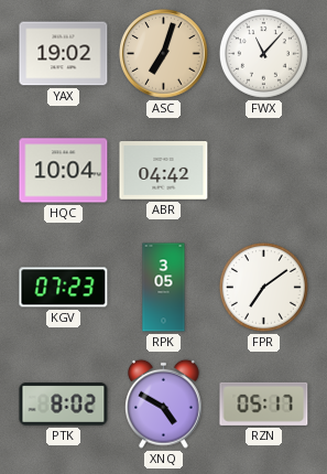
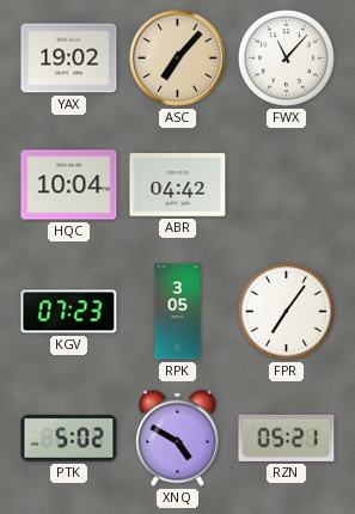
ASC: 7:03 -> 7:07 (178, 59)
FPR: 7:09 -> 7:06 (286, 311)
PTK: 8:02 -> 5:02 (69, 439)
RZN: 05:17 -> 05:21 (287, 437)
